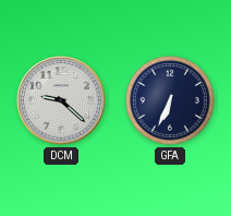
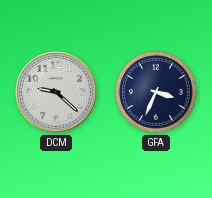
GFA: 6:34 -> 3:34 (157, 93)
